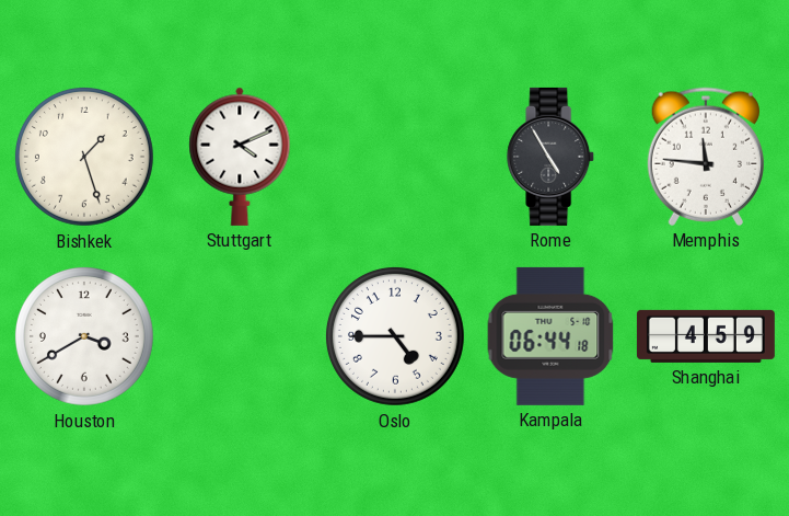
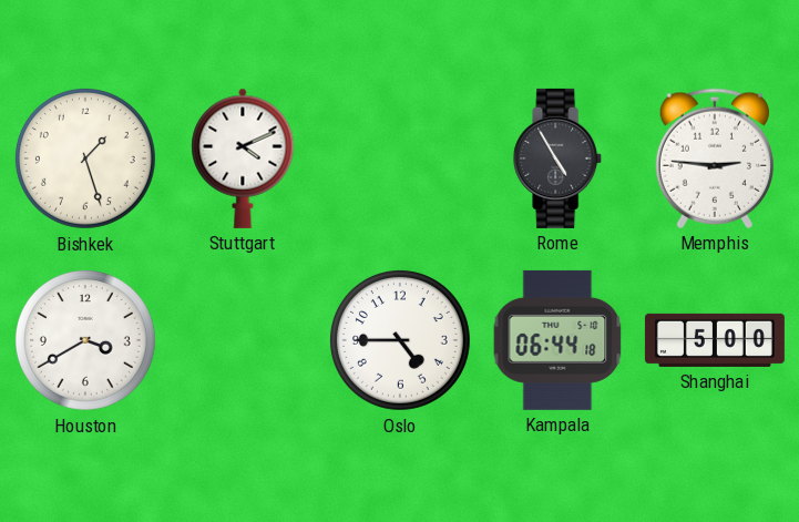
Memphis: 11:46 -> 2:46 (715, 158)
Shanghai: 4:59 -> 5:00 (715, 340)
